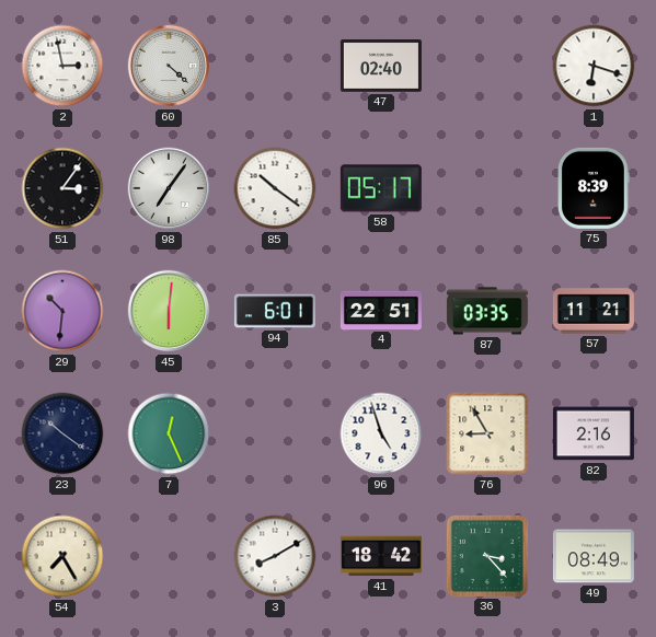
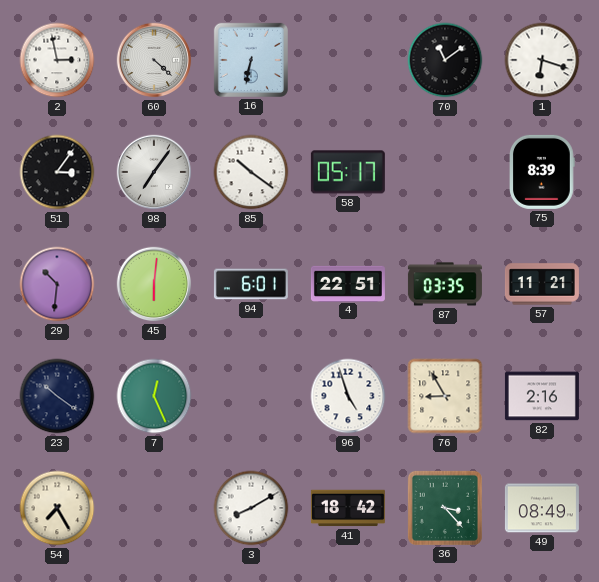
16: none -> 6:32 (251, 60)
47: 02:40 -> none (381, 66)
70: none -> 11:09 (445, 60)
